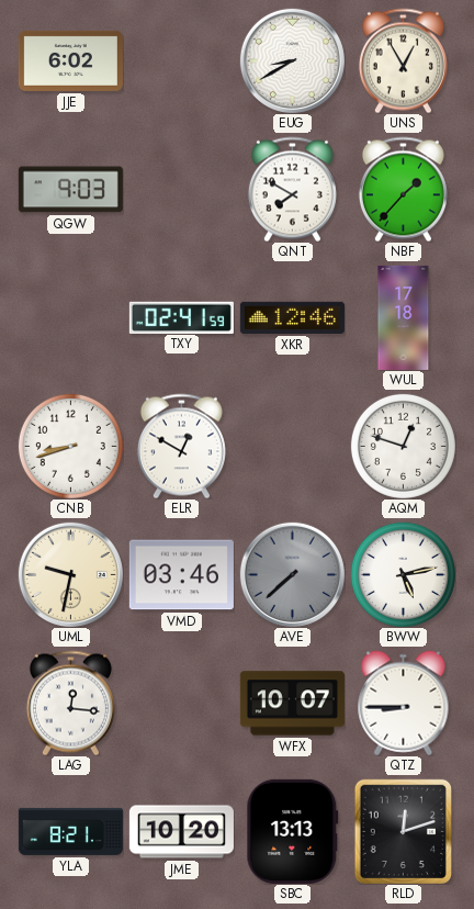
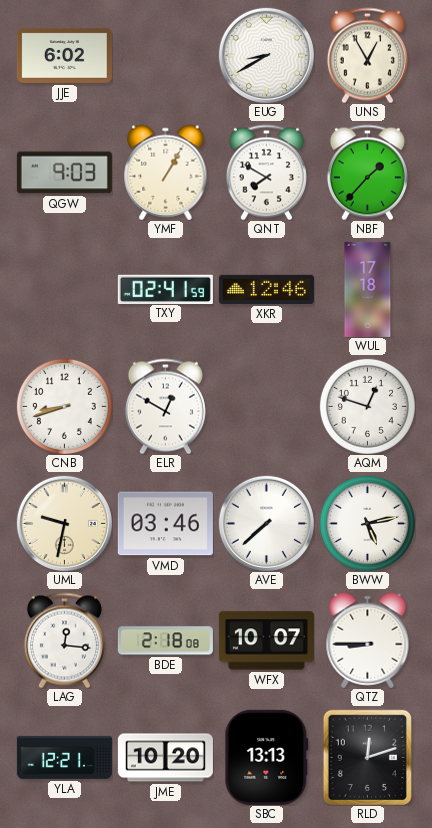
YMF: none -> 1:05 (166, 172)
AVE dial: grey -> white (266, 523)
BDE: none -> 2:18 (165, 641)
YLA: 8:21 -> 12:21 (64, 757)
